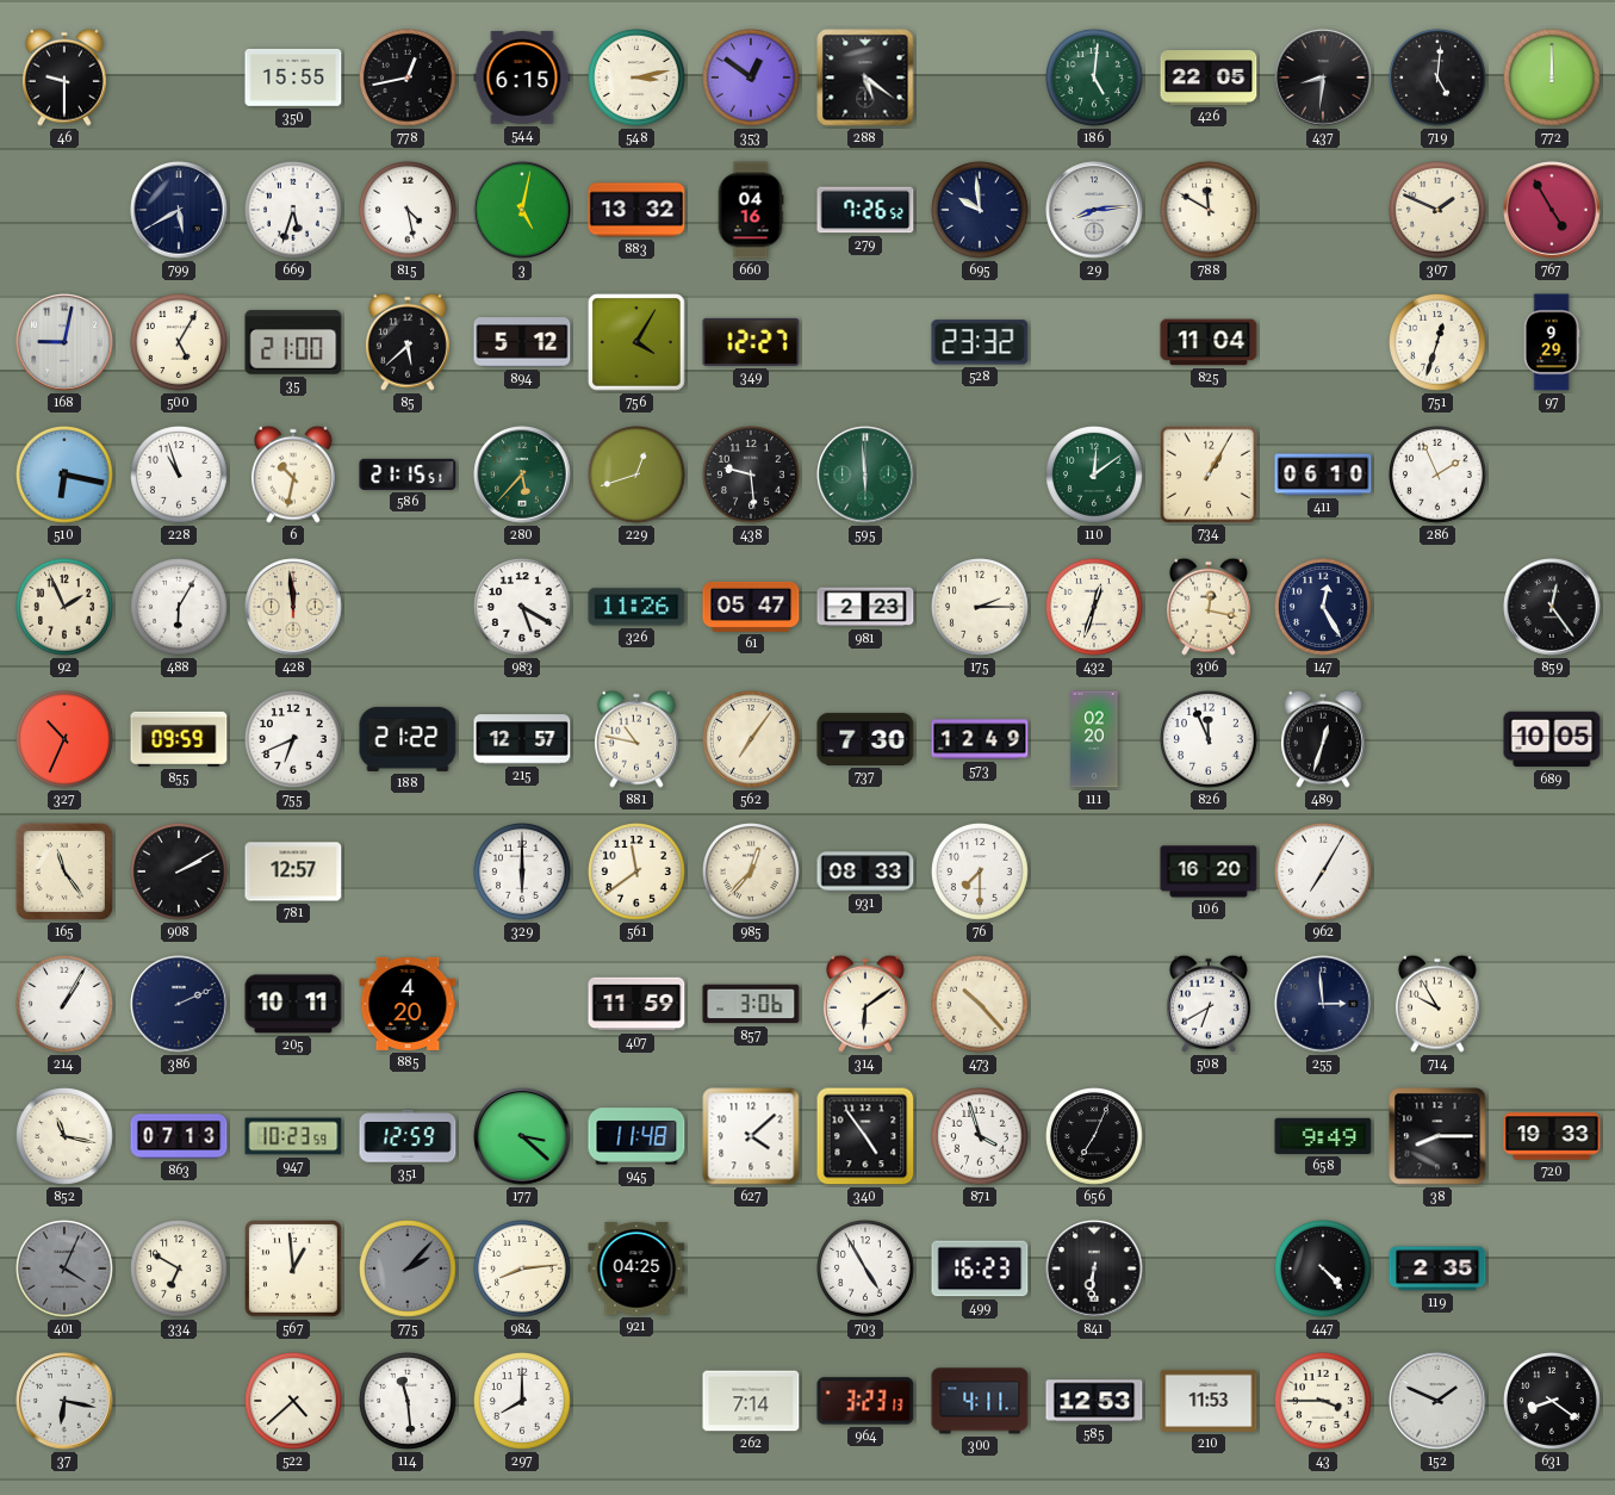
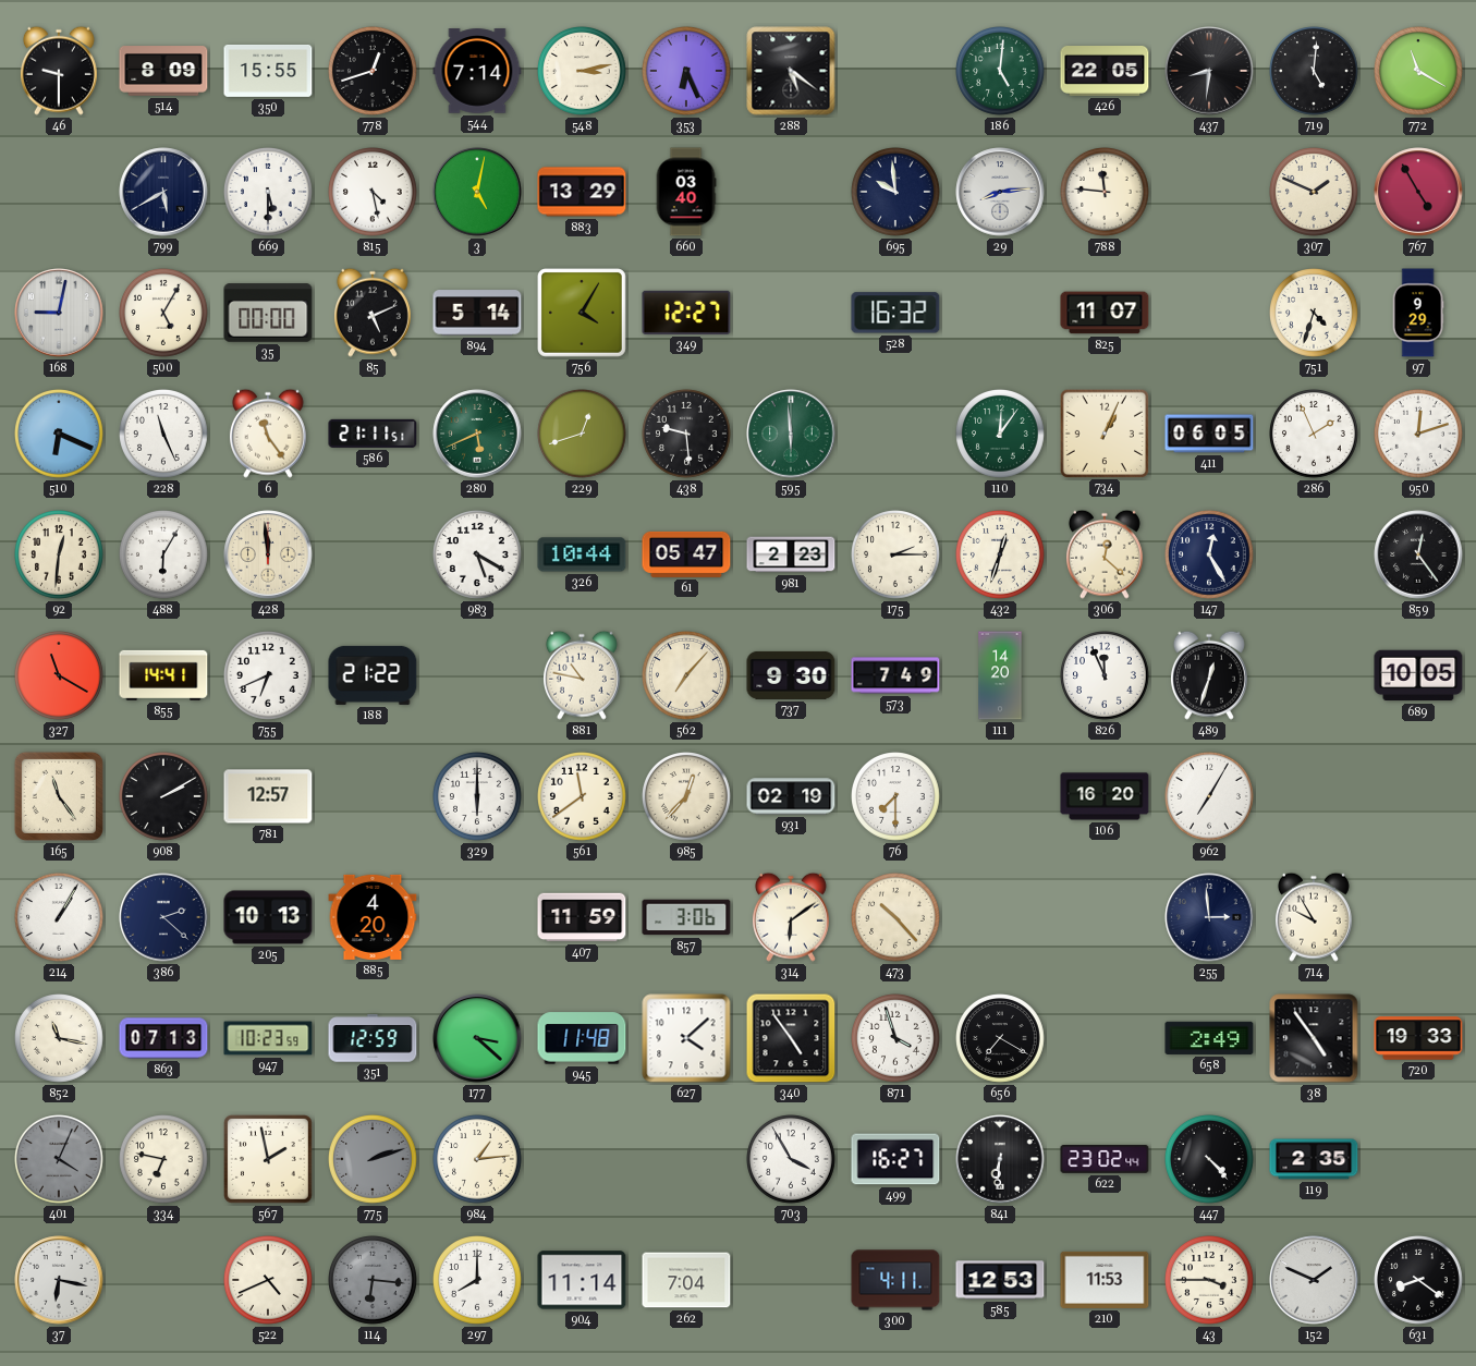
514: none -> 8:09 (163, 71)
778: 12:43 -> 12:42 (374, 72)
544: 6:15 -> 7:14 (477, 71)
353: 12:51 -> 6:26 (687, 72)
772: 12:00 -> 11:20 (1419, 72)
669: 5:33 -> 5:30 (269, 193)
883: 13:32 -> 13:29 (582, 192)
660: 04:16 -> 03:40 (686, 192)
279: 7:26 -> none (865, 210)
788: 11:50 -> 11:46 (1106, 193)
35: 21:00 -> 00:00 (268, 313)
85: 5:38 -> 5:11 (373, 313)
894: 5:12 -> 5:14 (477, 313)
528: 23:32 -> 16:32 (895, 313)
825: 11:04 -> 11:07 (1105, 313)
751: 12:33 -> 4:33 (1315, 314)
510: 6:17 -> 6:19 (60, 435)
228: 10:57 -> 11:26 (164, 435)
6: 10:32 -> 11:24 (268, 434)
586: 21:15 -> 21:11 (373, 434)
280: 5:37 -> 5:41 (477, 434)
110: 12:09 -> 12:06 (1001, 435)
734: 1:05 -> 1:04 (1103, 432)
411: 06:10 -> 06:05 (1209, 434)
950: none -> 12:12 (1419, 435)
92: 1:56 -> 12:31 (60, 556)
326: 11:26 -> 10:44 (582, 554)
306: 12:17 -> 12:22 (1105, 554)
327: 10:34 -> 11:20 (60, 676)
855: 09:59 -> 14:41 (163, 675)
215: 12:57 -> none (522, 739)
562: 7:06 -> 7:07 (687, 676)
737: 7:30 -> 9:30 (791, 675)
573: 12:49 -> 7:49 (895, 675)
111: 02:20 -> 14:20 (1000, 675)
931: 08:33 -> 02:19 (791, 796)
386: 2:11 -> 2:22 (163, 917)
205: 10:11 -> 10:13 (268, 917)
508: 6:40 -> none (1209, 1004)
656: 7:04 -> 7:20 (1001, 1039)
658: 9:49 -> 2:49 (1209, 1038)
38: 8:15 -> 4:54 (1314, 1038)
334: 6:50 -> 6:47 (164, 1160)
567: 12:59 -> 1:58 (269, 1160)
775: 2:07 -> 2:12 (374, 1160)
984: 8:14 -> 1:14 (478, 1160)
921: 04:25 -> none (636, 1268)
703: 4:55 -> 3:55 (792, 1160)
499: 16:23 -> 16:27 (895, 1159)
622: none -> 23:02 (1105, 1159)
522: 4:38 -> 4:41 (269, 1281)
114: 11:29 -> 6:16 (374, 1281)
114 dial: white -> grey (374, 1281)
904: none -> 11:14 (582, 1280)
262: 7:14 -> 7:04 (686, 1280)
964: 3:23 -> none (865, 1401)
